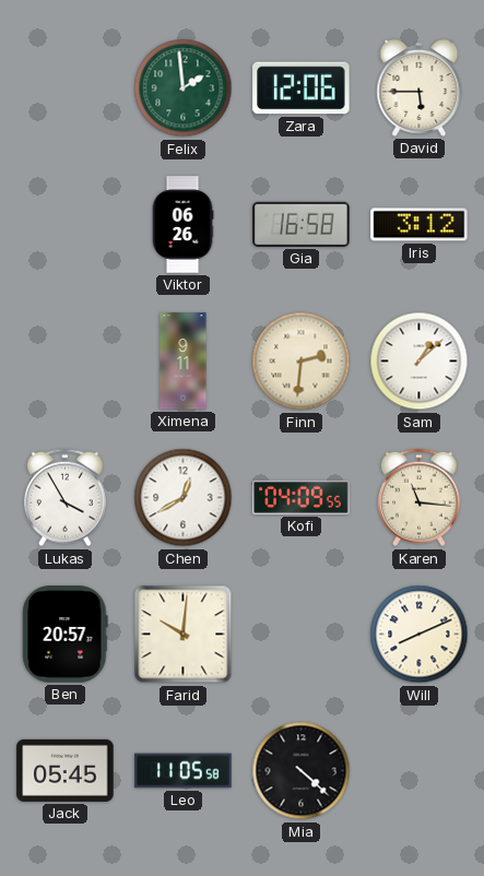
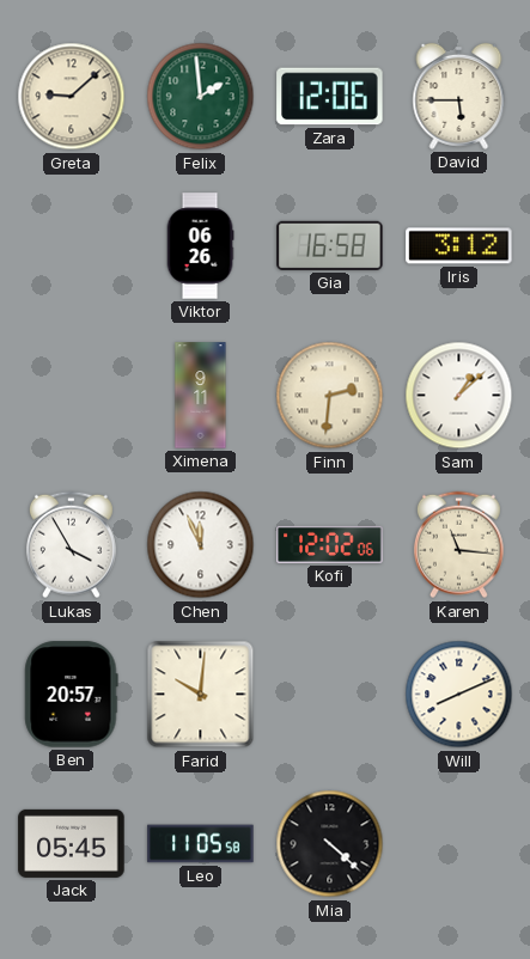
Greta: none -> 9:08 (72, 97)
Chen: 12:40 -> 11:56 (201, 545)
Kofi: 04:09 -> 12:02 (330, 544)
